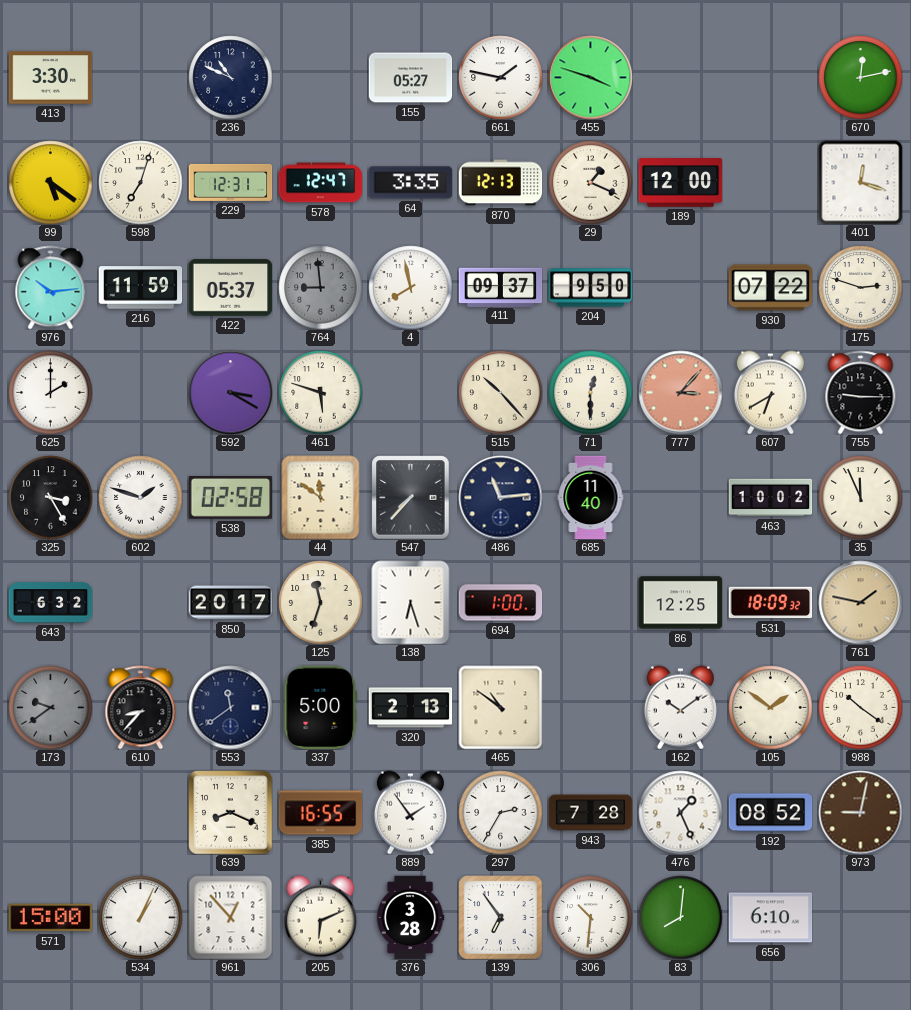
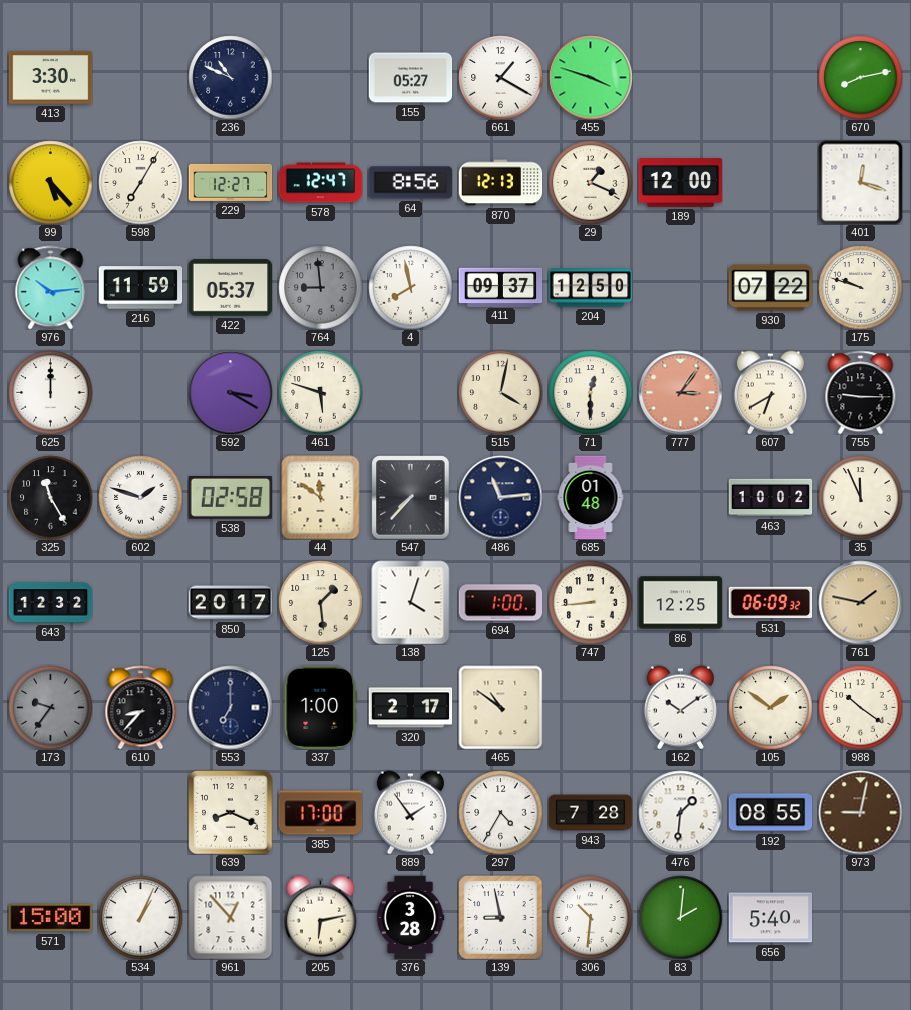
661: 1:47 -> 1:20 (500, 77)
670: 12:13 -> 8:13 (860, 77)
99: 5:21 -> 5:23 (50, 182)
598: 7:03 -> 7:05 (140, 182)
229: 12:31 -> 12:27 (230, 182)
64: 3:35 -> 8:56 (410, 183)
204: 9:50 -> 12:50 (590, 288)
175: 2:48 -> 9:48 (860, 287)
625: 2:00 -> 12:00 (50, 392)
515: 10:23 -> 4:02 (500, 392)
777: 3:07 -> 3:06 (680, 392)
325: 3:25 -> 11:25 (50, 497)
685: 11:40 -> 01:48 (591, 497)
643: 6:32 -> 12:32 (50, 603)
125: 11:33 -> 1:29 (320, 602)
138: 6:27 -> 4:03 (411, 602)
747: none -> 8:44 (590, 602)
531: 18:09 -> 06:09 (770, 603)
173: 9:39 -> 9:36 (50, 707)
553: 11:39 -> 7:00 (230, 707)
337: 5:00 -> 1:00 (321, 707)
320: 2:13 -> 2:17 (410, 708)
385: 16:55 -> 17:00 (320, 813)
297: 2:35 -> 4:35 (500, 812)
476: 1:26 -> 1:31 (680, 812)
192: 08:52 -> 08:55 (770, 813)
205: 6:11 -> 6:13 (320, 917)
139: 6:54 -> 8:58 (500, 917)
83: 8:01 -> 2:01 (680, 917)
656: 6:10 -> 5:40 (770, 918)
